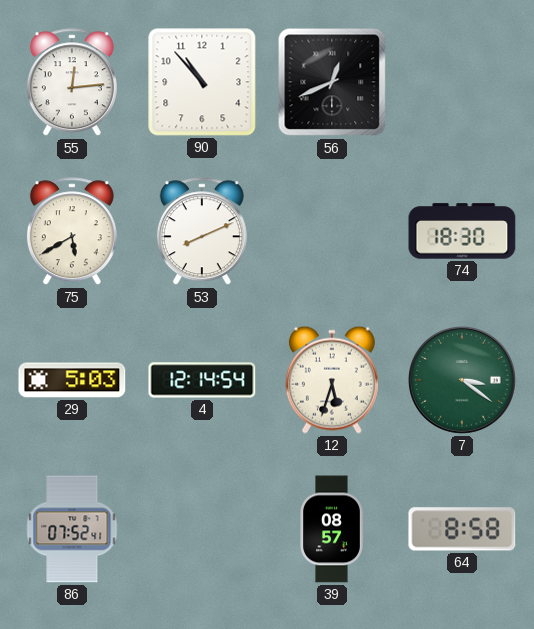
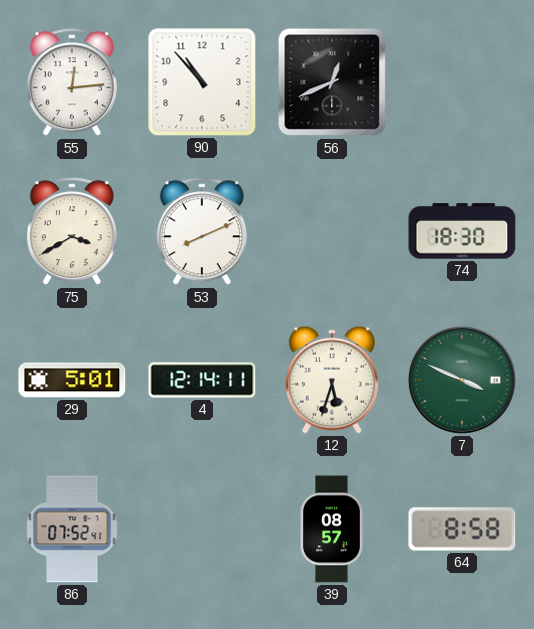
75: 5:40 -> 3:40 (72, 232)
29: 5:03 -> 5:01 (72, 380)
4: 12:14:54 -> 12:14:11 (202, 380)
7: 3:21 -> 3:49 (462, 380)
